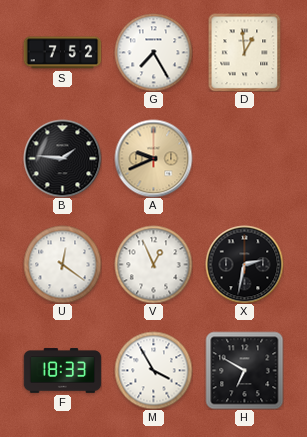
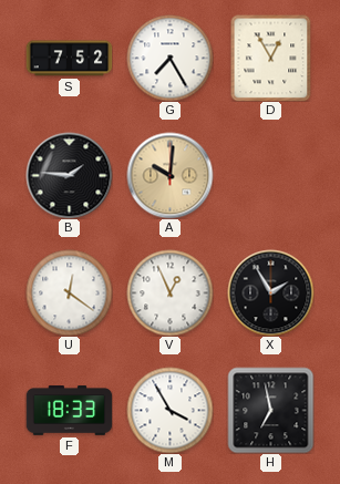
D: 12:59 -> 12:55 (271, 58)
A: 9:41 -> 10:01 (169, 175)
X: 2:32 -> 1:55 (270, 292)
H: 6:50 -> 6:58 (270, 410)
